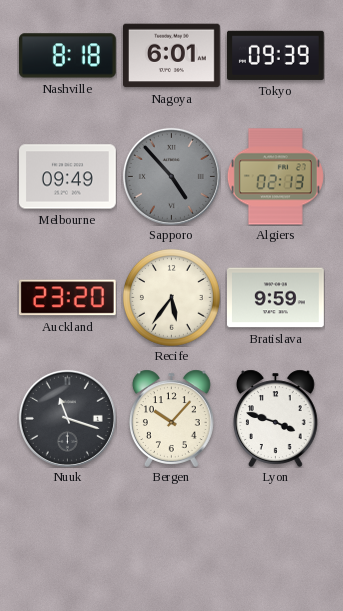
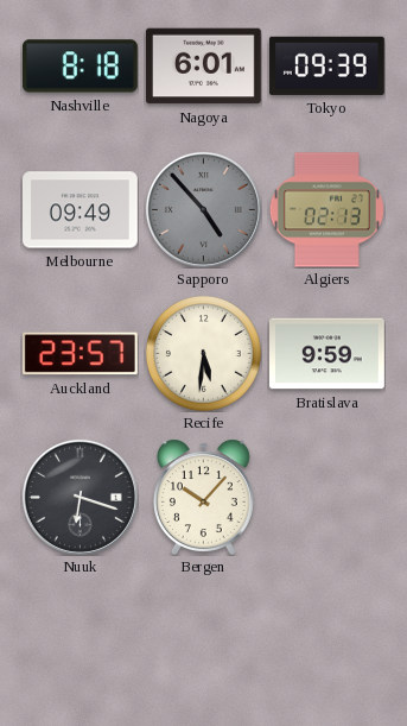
Auckland: 23:20 -> 23:57 (80, 354)
Recife: 5:36 -> 5:31 (203, 353)
Nuuk: 11:18 -> 6:18 (80, 497)
Lyon: 3:48 -> none (275, 418)
